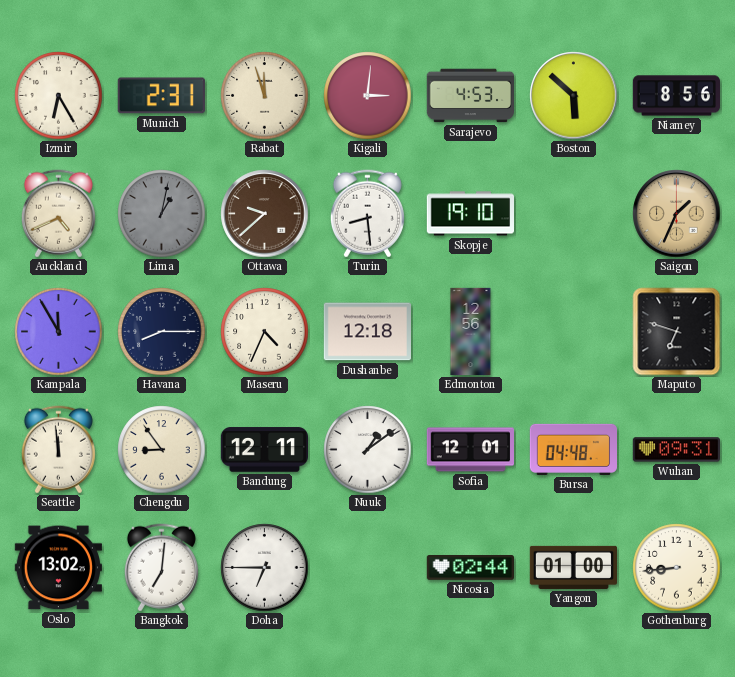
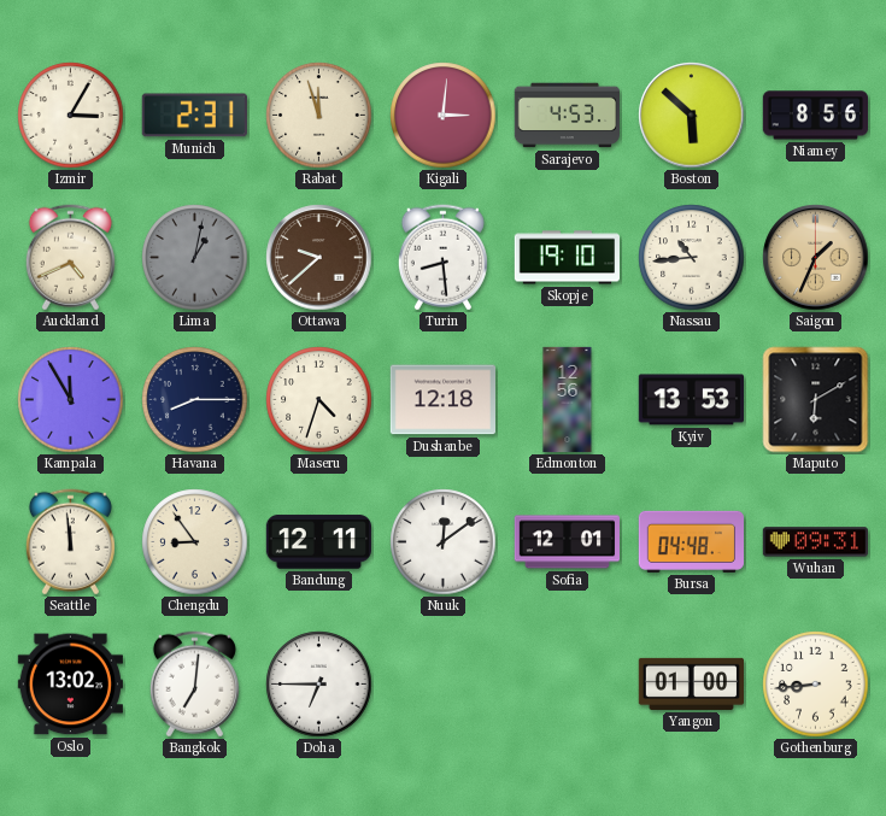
Izmir: 6:25 -> 3:05 (71, 116)
Nassau: none -> 10:44 (692, 258)
Maseru: 4:34 -> 4:33 (319, 400)
Kyiv: none -> 13:53 (691, 400)
Maputo: 6:48 -> 6:10 (816, 400)
Nuuk: 1:09 -> 12:09 (444, 542)
Nicosia: 02:44 -> none (470, 568)
